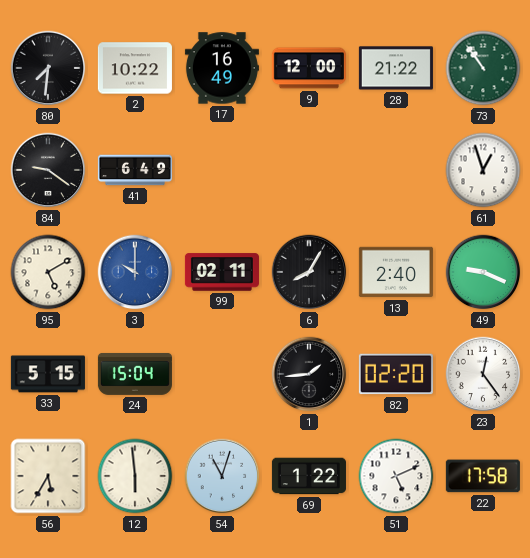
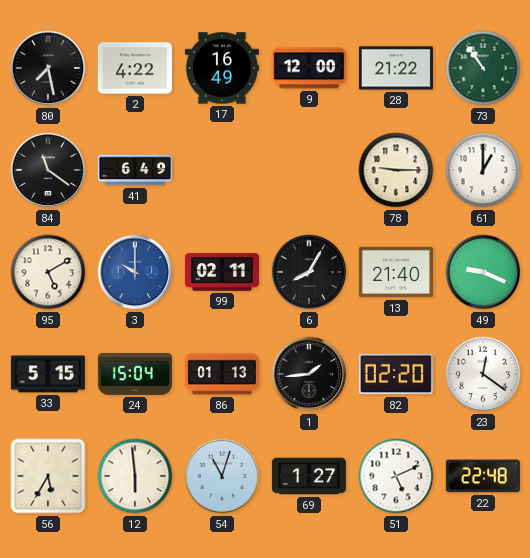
80: 7:31 -> 7:28 (48, 68)
2: 10:22 -> 4:22 (135, 68)
84: 9:21 -> 11:21 (48, 170)
78: none -> 9:15 (396, 170)
61: 12:57 -> 1:00 (483, 170)
13: 2:40 -> 21:40 (396, 272)
86: none -> 01:13 (222, 374)
23: 12:24 -> 12:21 (483, 374)
69: 1:22 -> 1:27 (309, 476)
22: 17:58 -> 22:48 (483, 476)
